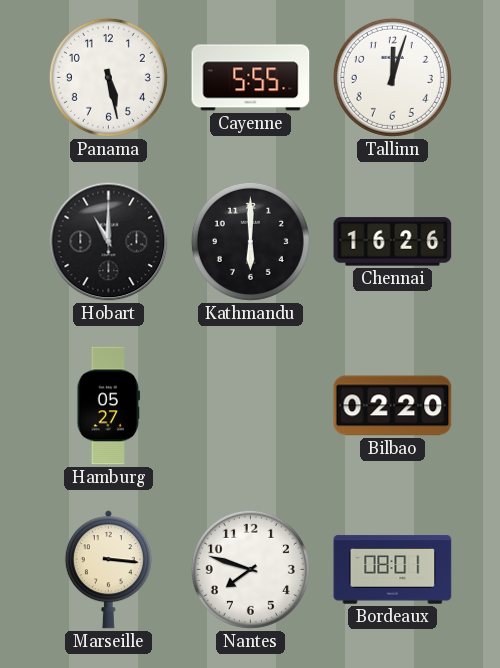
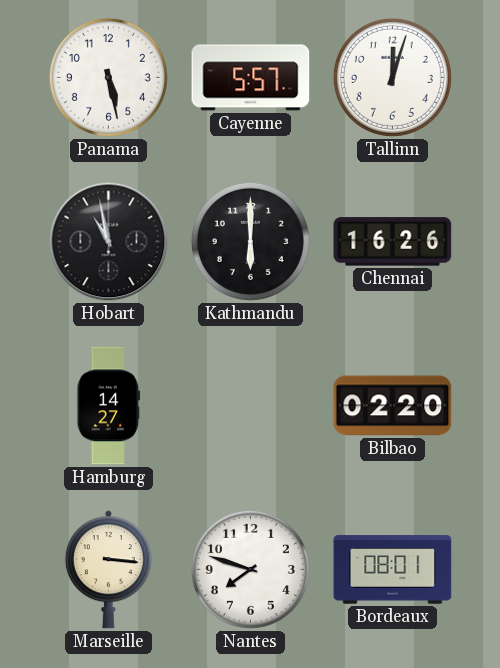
Cayenne: 5:55 -> 5:57 (251, 78)
Hobart: 11:00 -> 10:58 (109, 242)
Hamburg: 05:27 -> 14:27 (109, 406)
